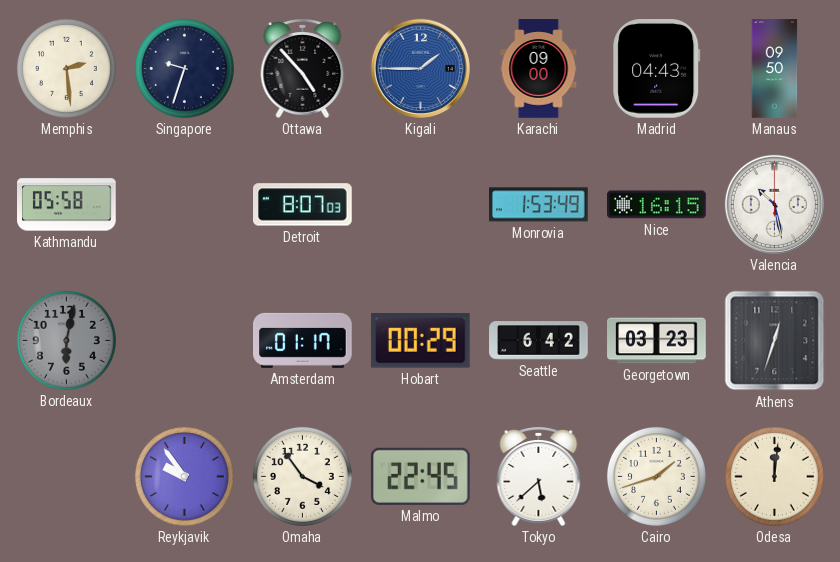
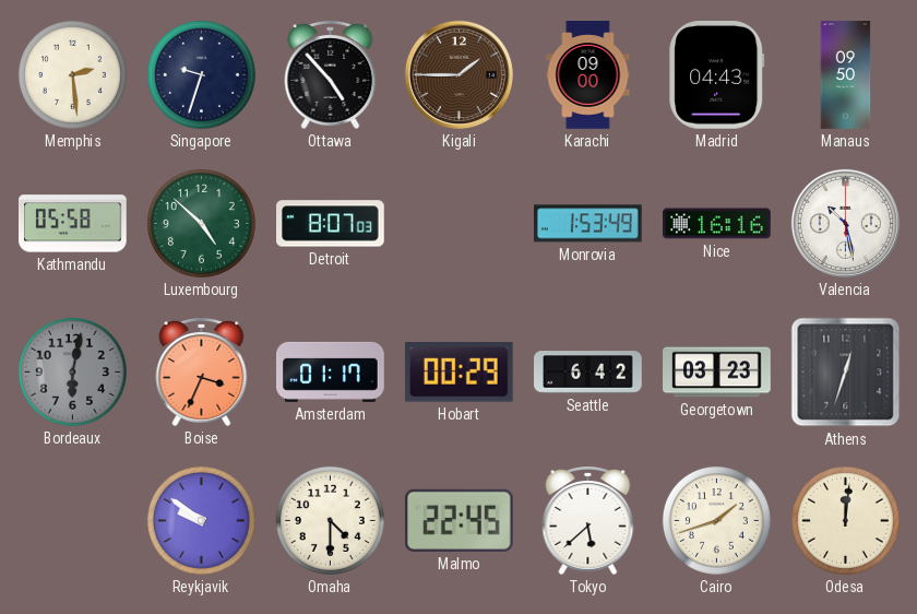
Kigali dial: blue -> brown (458, 74)
Luxembourg: none -> 4:52 (201, 223)
Nice: 16:15 -> 16:16 (717, 224)
Boise: none -> 3:34 (202, 373)
Reykjavik: 9:54 -> 9:51 (201, 520)
Omaha: 3:54 -> 4:30 (330, 520)
